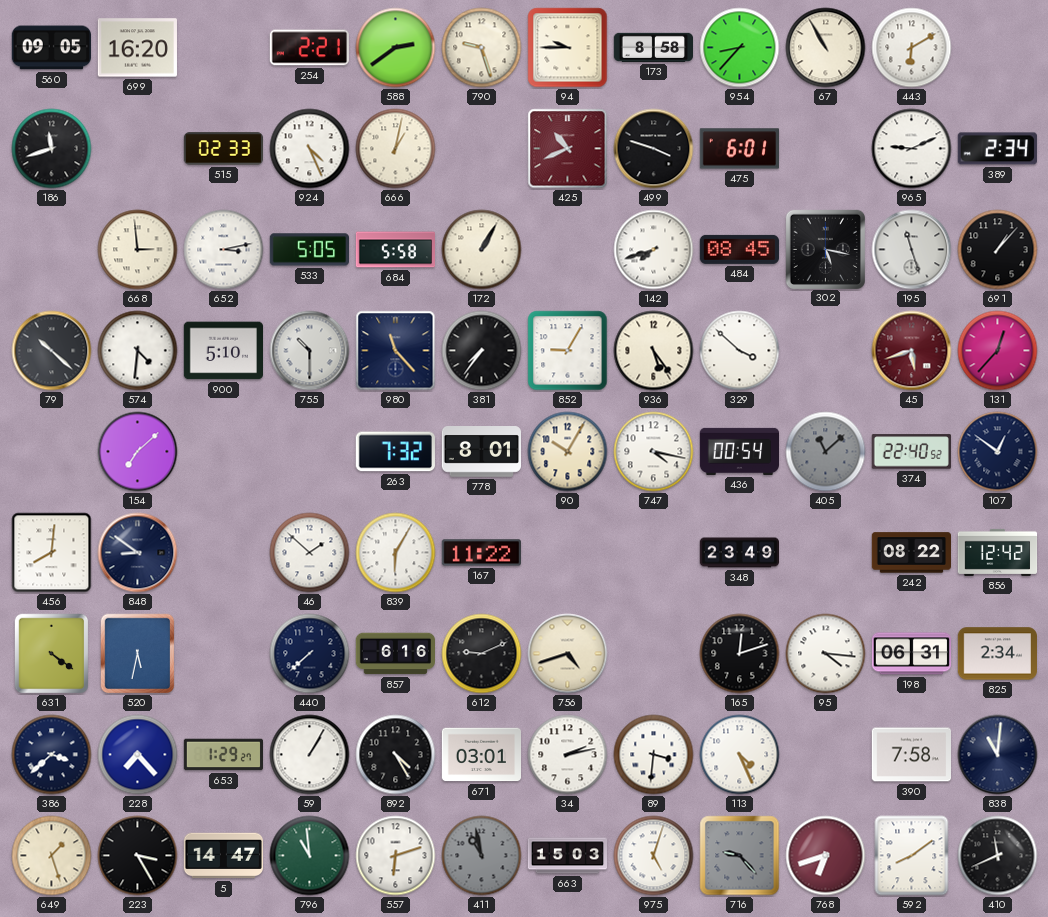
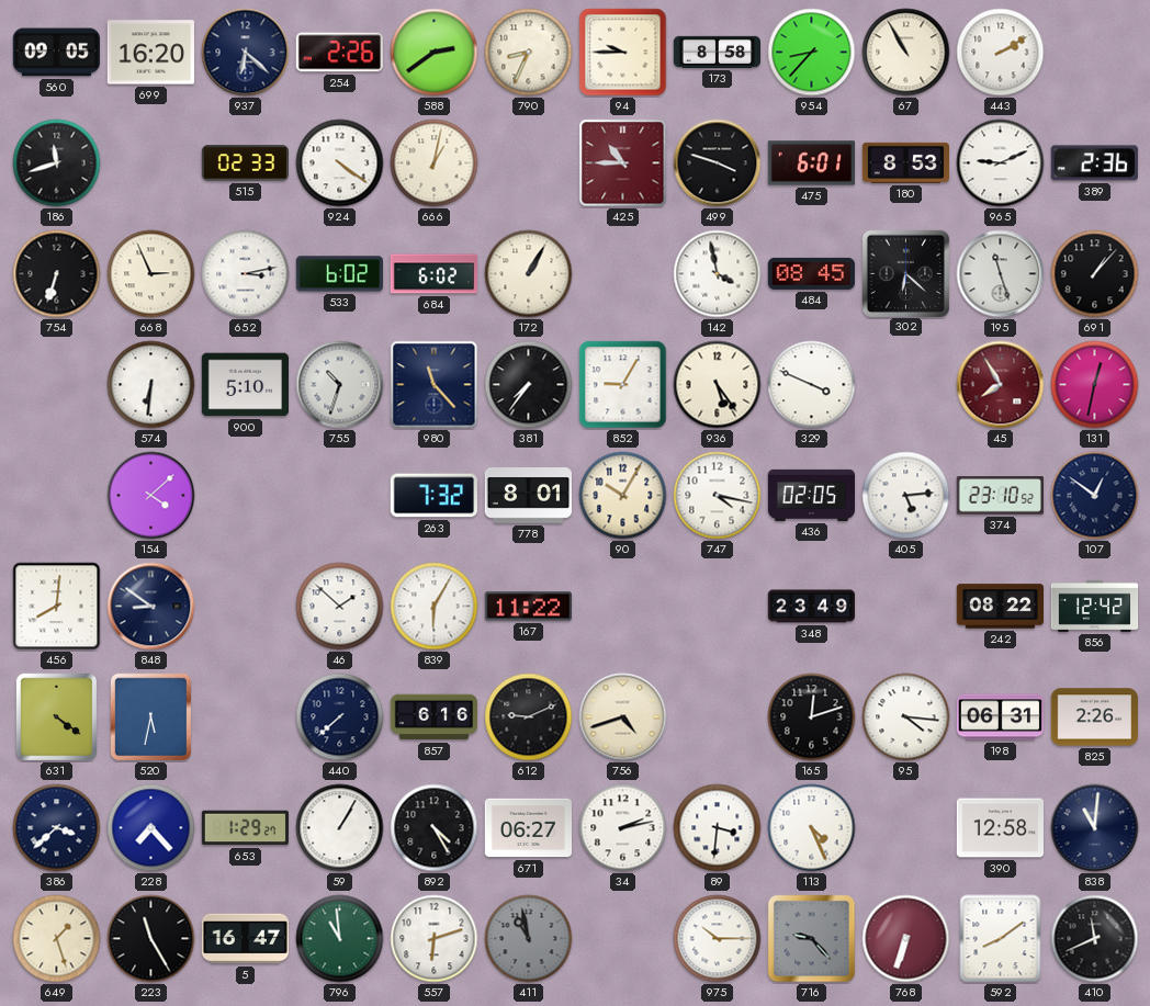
937: none -> 6:22 (246, 53)
254: 2:21 -> 2:26 (339, 53)
790: 9:27 -> 8:34 (529, 53)
443: 6:10 -> 2:10 (1001, 53)
924: 4:26 -> 4:21 (340, 163)
425: 10:41 -> 10:45 (623, 163)
180: none -> 8:53 (905, 162)
389: 2:34 -> 2:36 (1094, 163)
754: none -> 6:33 (57, 274)
668: 2:59 -> 2:56 (151, 274)
533: 5:05 -> 6:02 (339, 274)
684: 5:58 -> 6:02 (433, 274)
142: 7:42 -> 3:58 (718, 274)
302: 5:17 -> 6:22 (905, 273)
79: 10:22 -> none (52, 351)
574: 4:31 -> 6:31 (151, 385)
755: 10:30 -> 10:33 (340, 385)
329: 3:52 -> 3:49 (812, 385)
45: 5:42 -> 7:55 (1001, 385)
131: 12:37 -> 12:32 (1095, 385)
154: 7:08 -> 4:08 (151, 496)
436: 00:54 -> 02:05 (811, 495)
405: 11:08 -> 5:14 (906, 496)
405 dial: grey -> white (906, 496)
374: 22:40 -> 23:10 (1000, 496)
825: 2:34 -> 2:26 (1094, 717)
671: 03:01 -> 06:27 (528, 828)
390: 7:58 -> 12:58 (1000, 828)
223: 3:25 -> 11:25 (151, 939)
5: 14:47 -> 16:47 (245, 939)
663: 15:03 -> none (568, 856)
975: 5:03 -> 10:15 (718, 939)
768: 6:42 -> 6:33 (906, 939)
